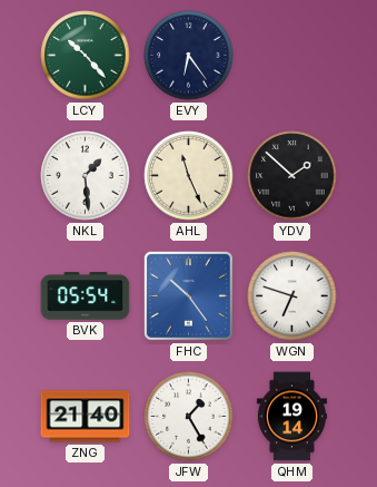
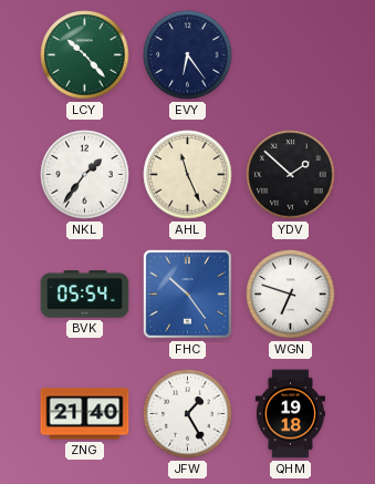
NKL: 1:29 -> 1:36 (85, 175)
QHM: 19:14 -> 19:18 (290, 414)
